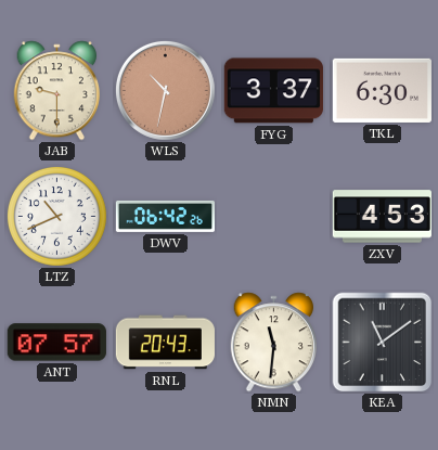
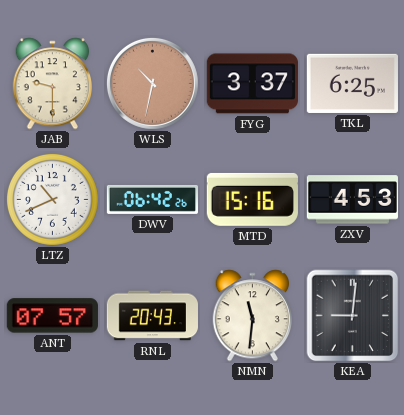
TKL: 6:30 -> 6:25 (352, 83)
MTD: none -> 15:16 (252, 199)
KEA: 11:09 -> 9:01 (353, 316)
